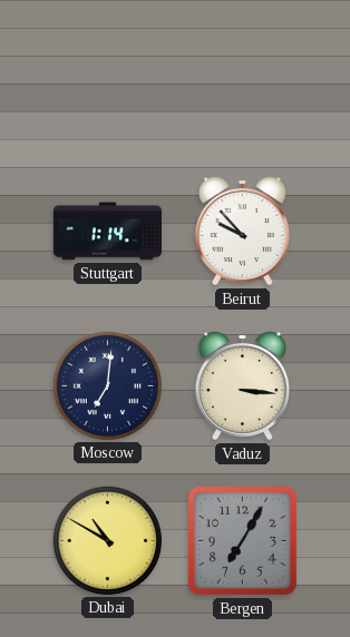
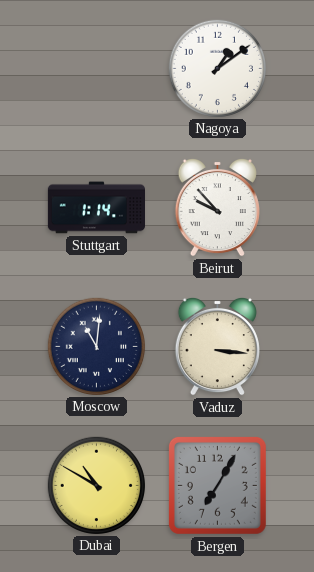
Nagoya: none -> 1:09 (217, 68)
Moscow: 7:01 -> 11:01 (96, 346)
